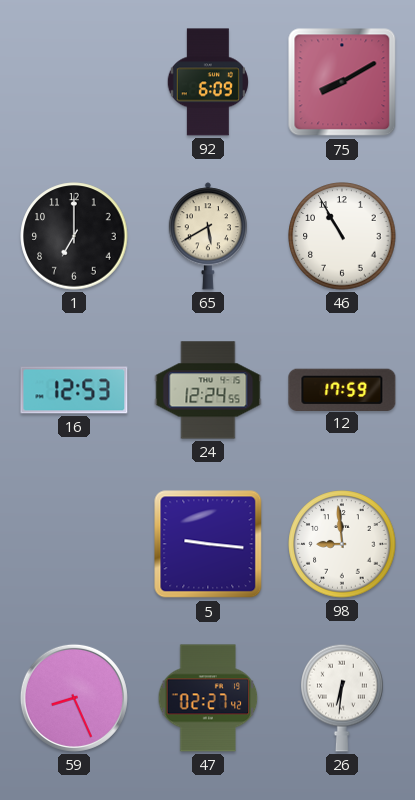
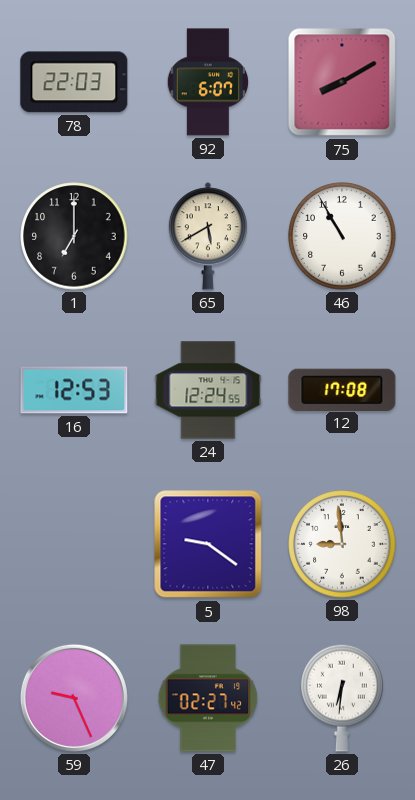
78: none -> 22:03 (74, 82)
92: 6:09 -> 6:07 (208, 82)
12: 17:59 -> 17:08 (342, 389)
5: 9:16 -> 9:21 (208, 544)
59: 8:26 -> 9:26 (74, 698)
